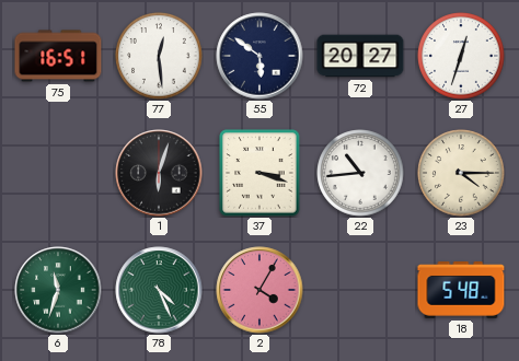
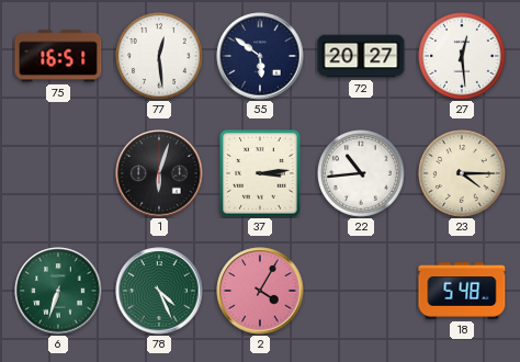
27: 12:33 -> 12:29 (462, 56)
37: 3:18 -> 3:14 (260, 173)
6: 11:33 -> 6:33 (58, 291)
